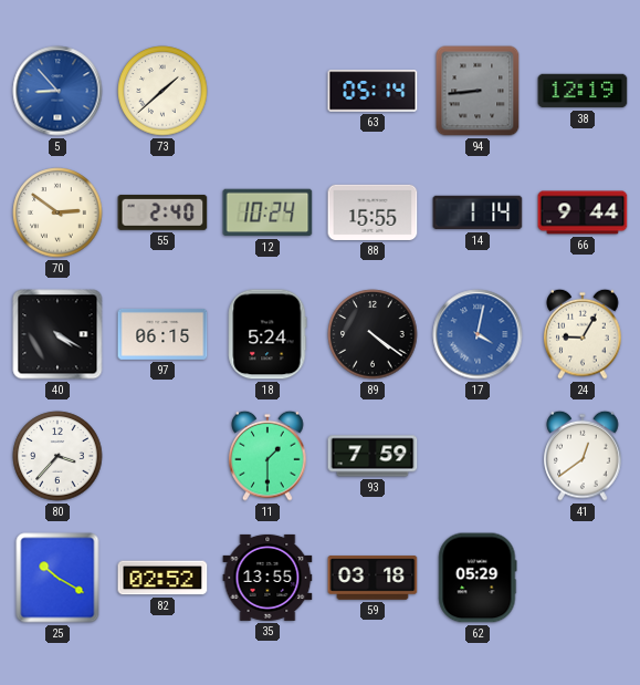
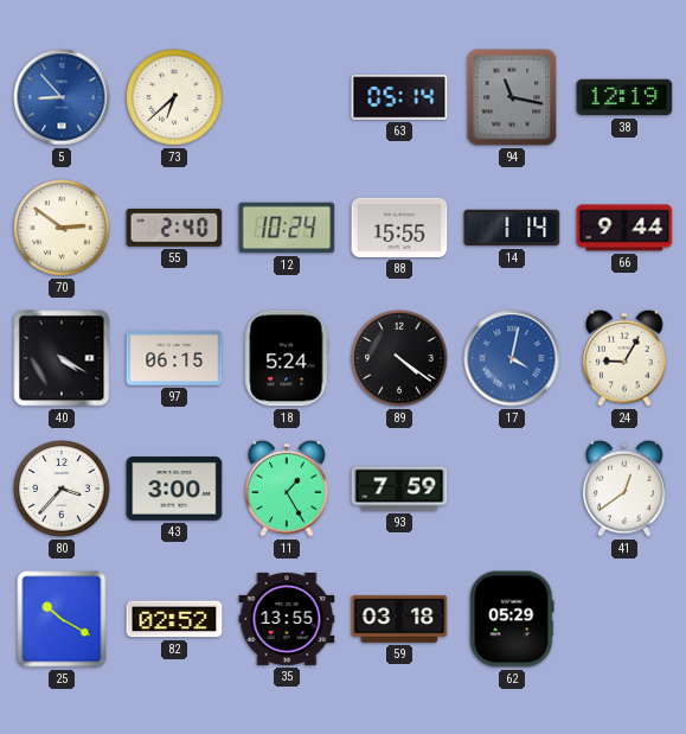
73: 1:38 -> 6:38 (174, 97)
94: 8:44 -> 11:17 (512, 97)
43: none -> 3:00 (174, 490)
11: 1:30 -> 1:25 (287, 489)
